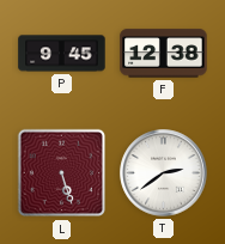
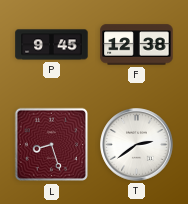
L: 5:27 -> 8:27 (52, 145)
